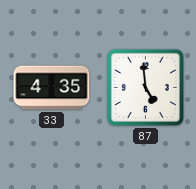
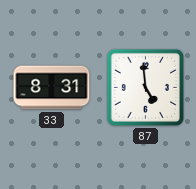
33: 4:35 -> 8:31 (52, 88)
